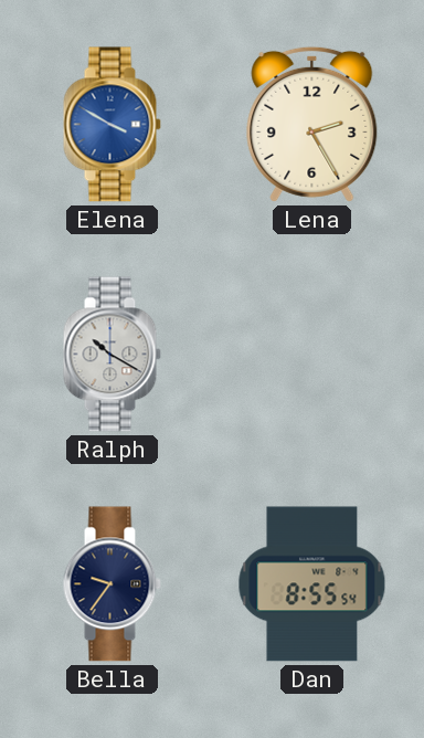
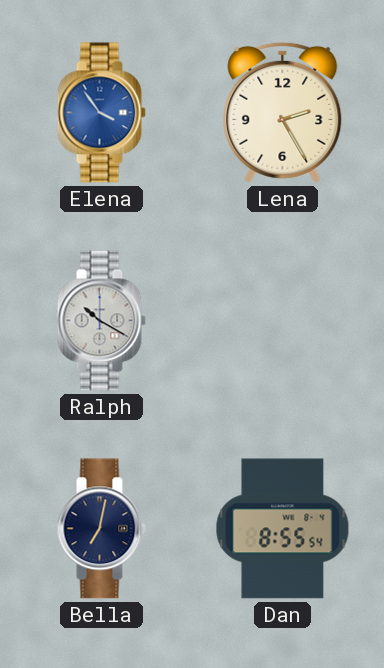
Elena: 3:50 -> 3:54 (101, 113)
Bella: 9:36 -> 7:02 (101, 529)
